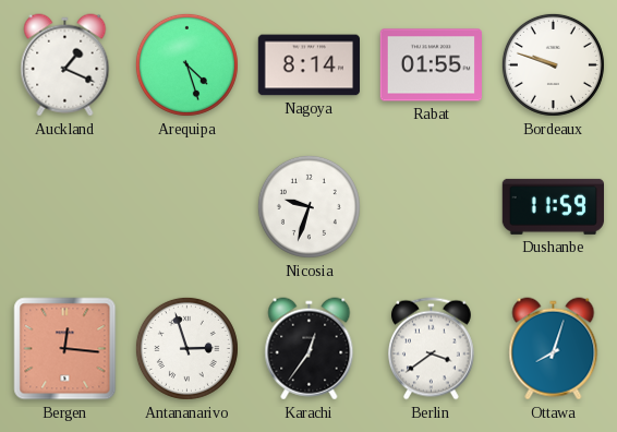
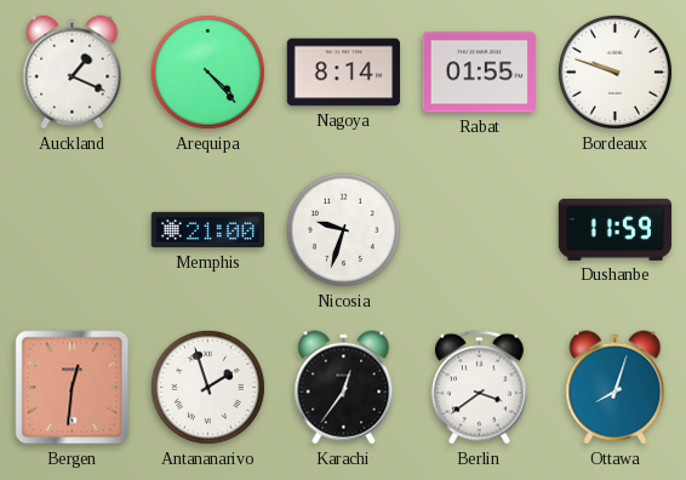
Arequipa: 4:27 -> 4:23 (207, 72)
Memphis: none -> 21:00 (208, 230)
Bergen: 12:16 -> 12:31 (73, 388)
Antananarivo: 2:57 -> 1:57 (207, 387)
